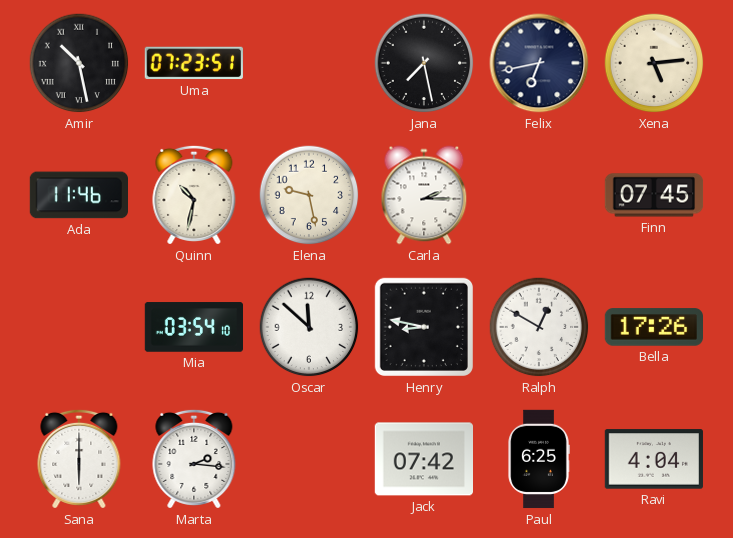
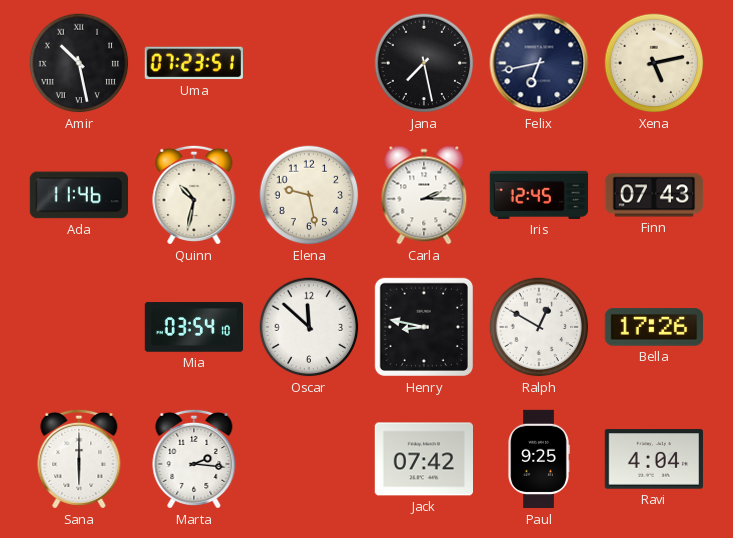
Xena: 5:14 -> 5:13 (654, 63)
Iris: none -> 12:45 (538, 195)
Finn: 07:45 -> 07:43 (654, 195)
Paul: 6:25 -> 9:25 (539, 459)
